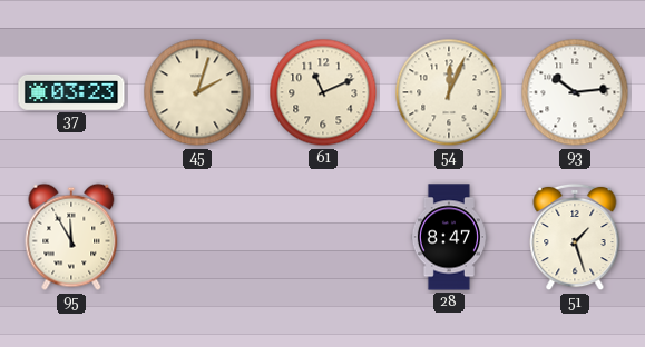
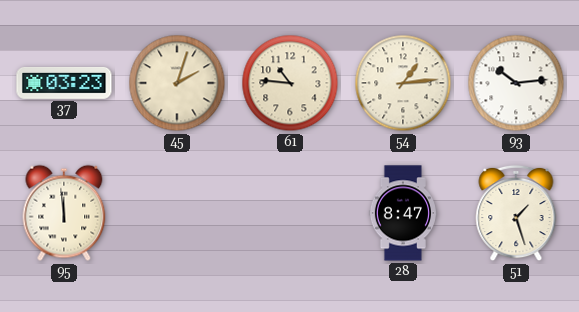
61: 11:11 -> 10:46 (290, 83)
54: 12:04 -> 1:14 (403, 83)
95: 11:55 -> 11:59 (64, 213)
